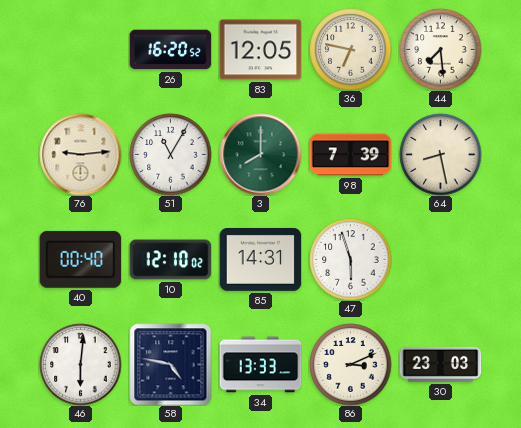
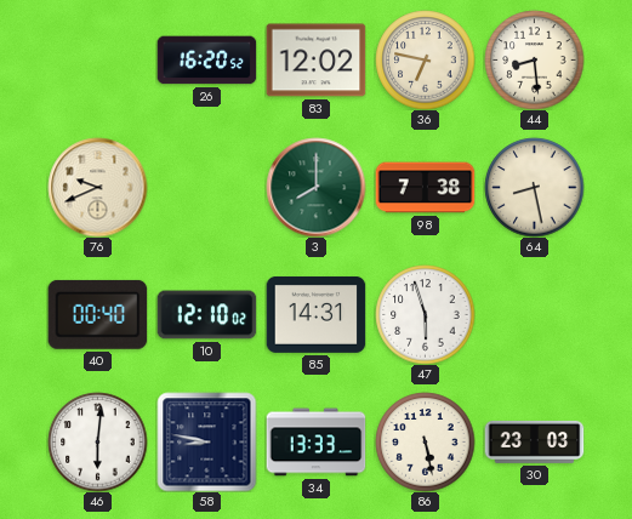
83: 12:05 -> 12:02 (315, 61)
44: 7:29 -> 8:29 (534, 59)
76: 9:14 -> 9:41 (97, 187)
51: 11:05 -> none (170, 154)
98: 7:39 -> 7:38 (425, 188)
58: 4:47 -> 8:47 (206, 441)
86: 3:11 -> 5:28 (425, 441)
